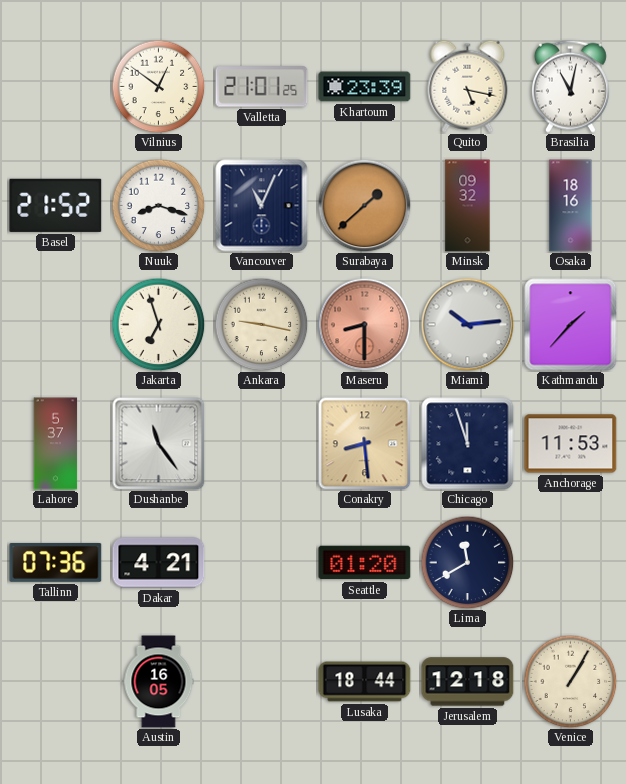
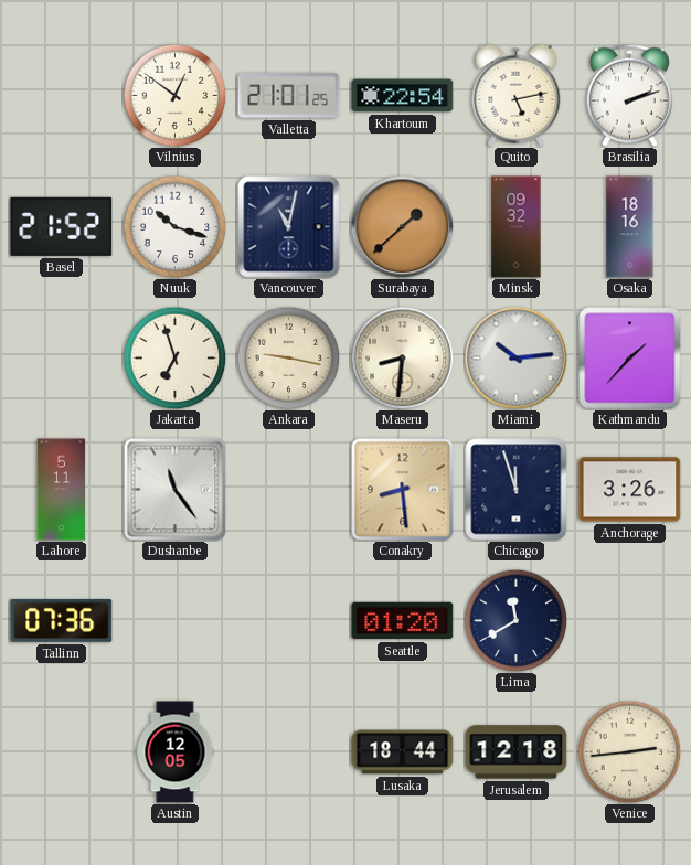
Khartoum: 23:39 -> 22:54 (403, 96)
Quito: 5:17 -> 5:13 (517, 95)
Brasilia: 11:02 -> 2:12 (629, 95)
Nuuk: 8:18 -> 10:18 (174, 226)
Vancouver: 11:04 -> 11:02 (289, 227)
Maseru: 8:30 -> 8:31 (402, 357)
Maseru dial: salmon -> cream (402, 357)
Lahore: 5:37 -> 5:11 (62, 490)
Anchorage: 11:53 -> 3:26 (630, 490)
Dakar: 4:21 -> none (159, 563)
Austin: 16:05 -> 12:05 (176, 752)
Venice: 1:05 -> 2:44 (629, 751)
